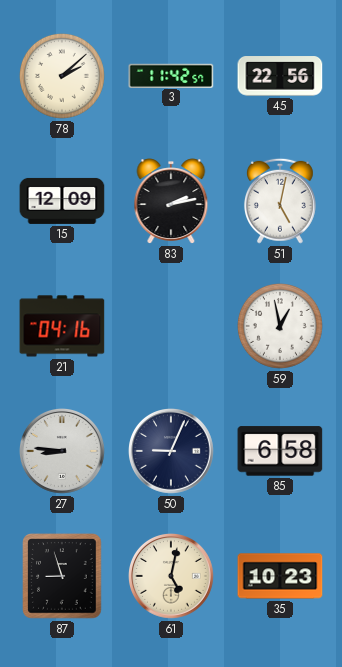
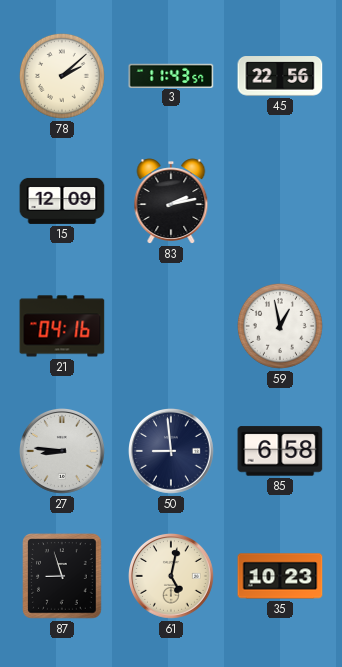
3: 11:42 -> 11:43 (171, 75)
51: 5:02 -> none (280, 201)
50: 9:04 -> 8:59 (172, 452)
